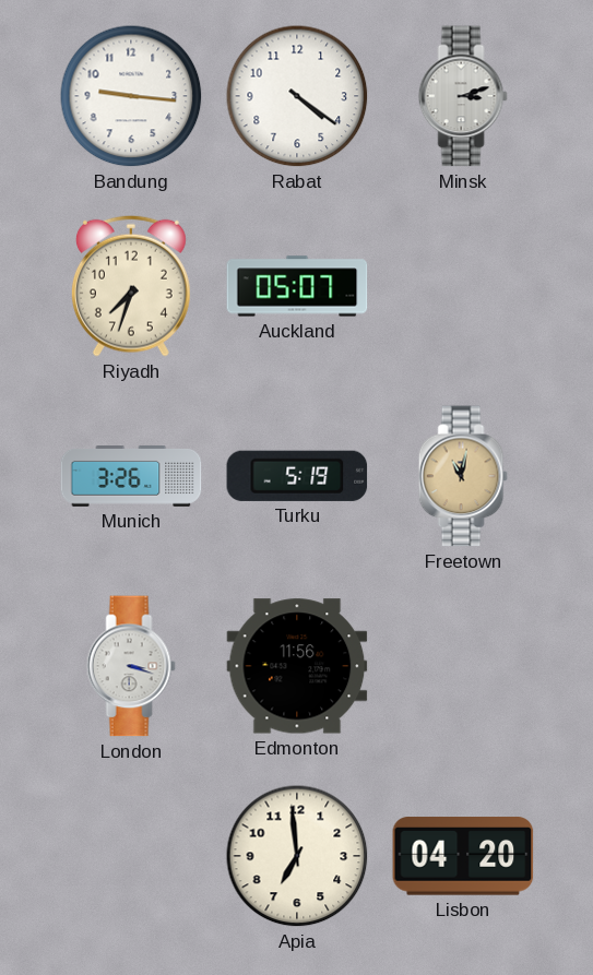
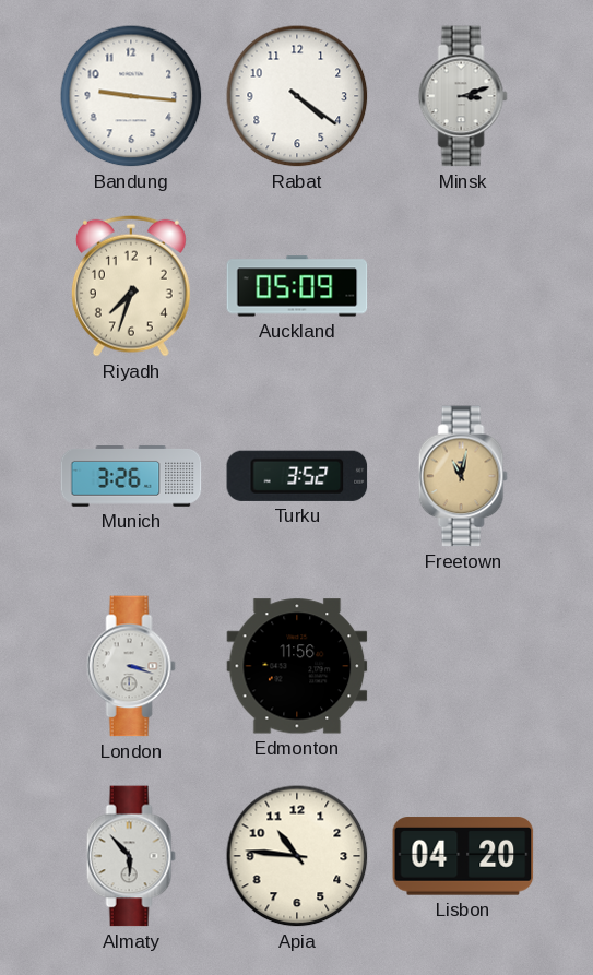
Auckland: 05:07 -> 05:09 (297, 286)
Turku: 5:19 -> 3:52 (297, 476)
Almaty: none -> 5:53 (131, 856)
Apia: 6:59 -> 10:46 (297, 856)
